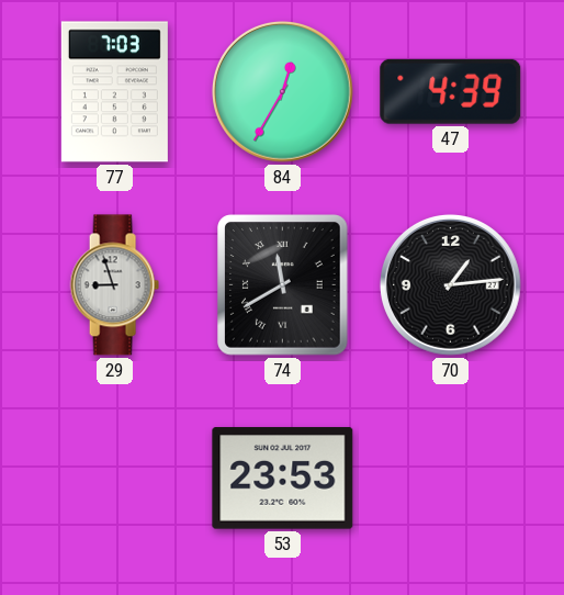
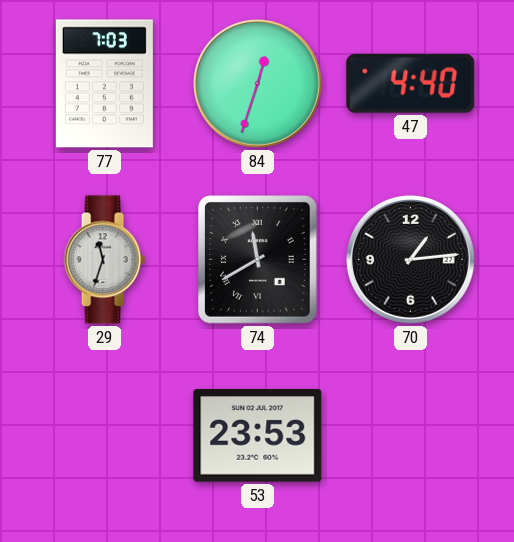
84: 12:35 -> 12:33 (257, 83)
47: 4:39 -> 4:40 (411, 83)
29: 8:57 -> 11:33 (104, 260)
